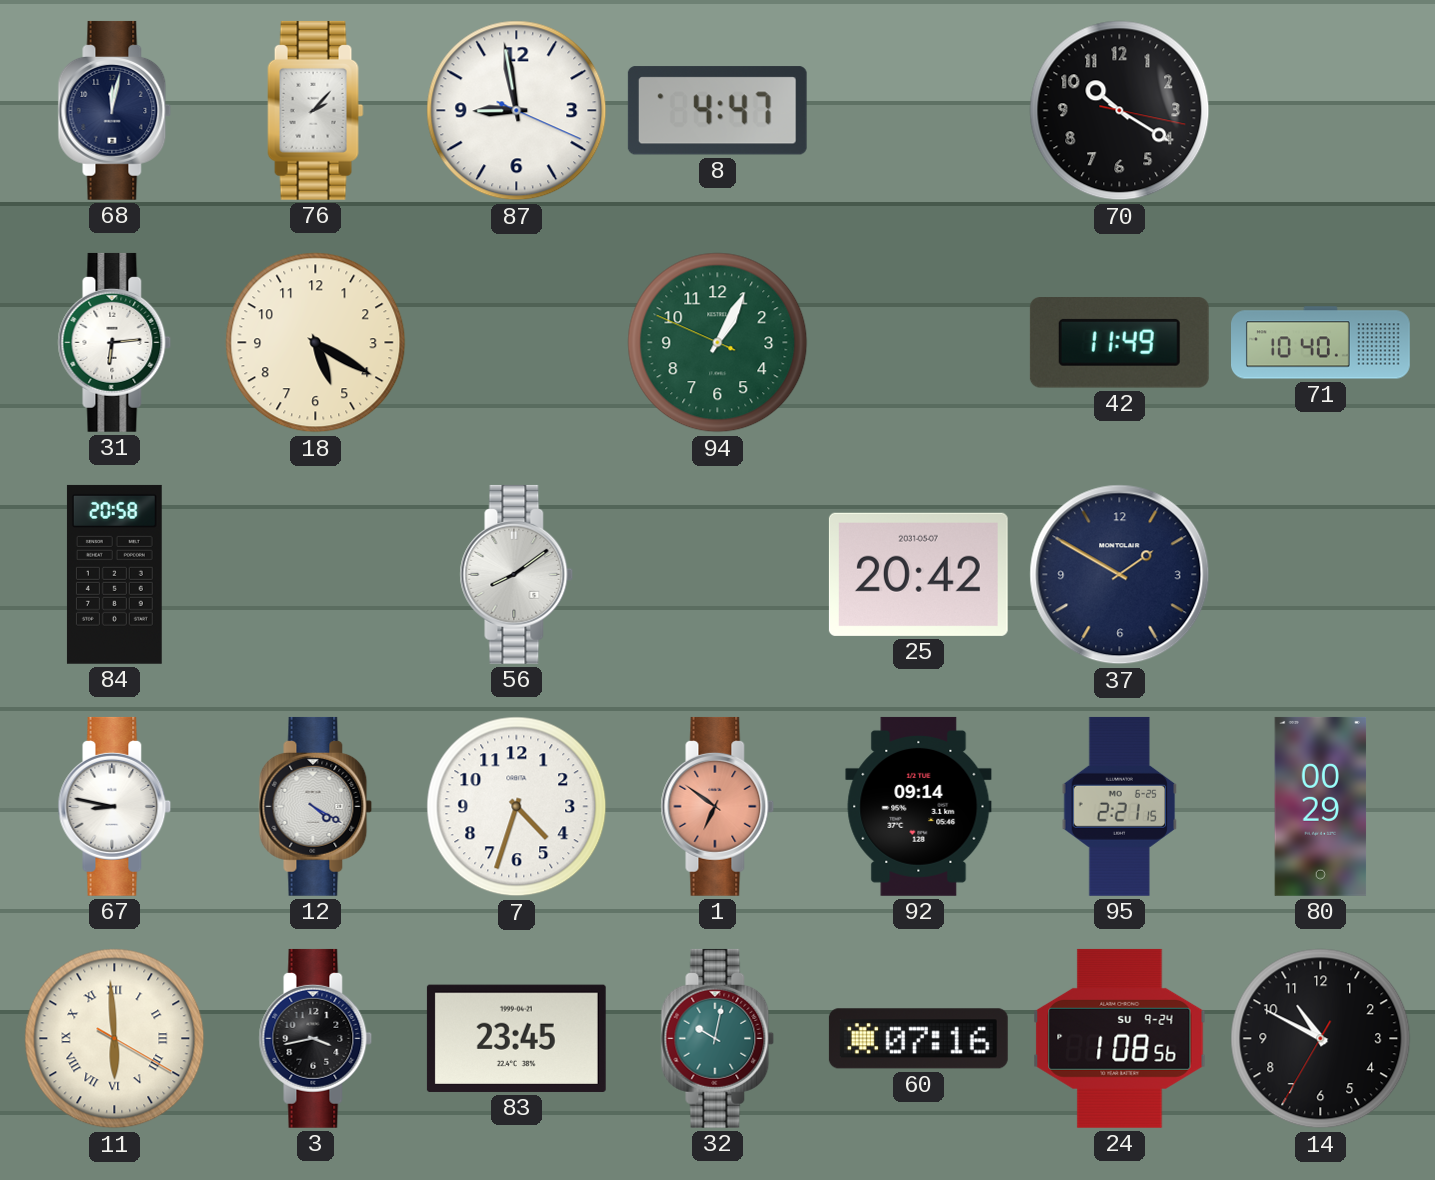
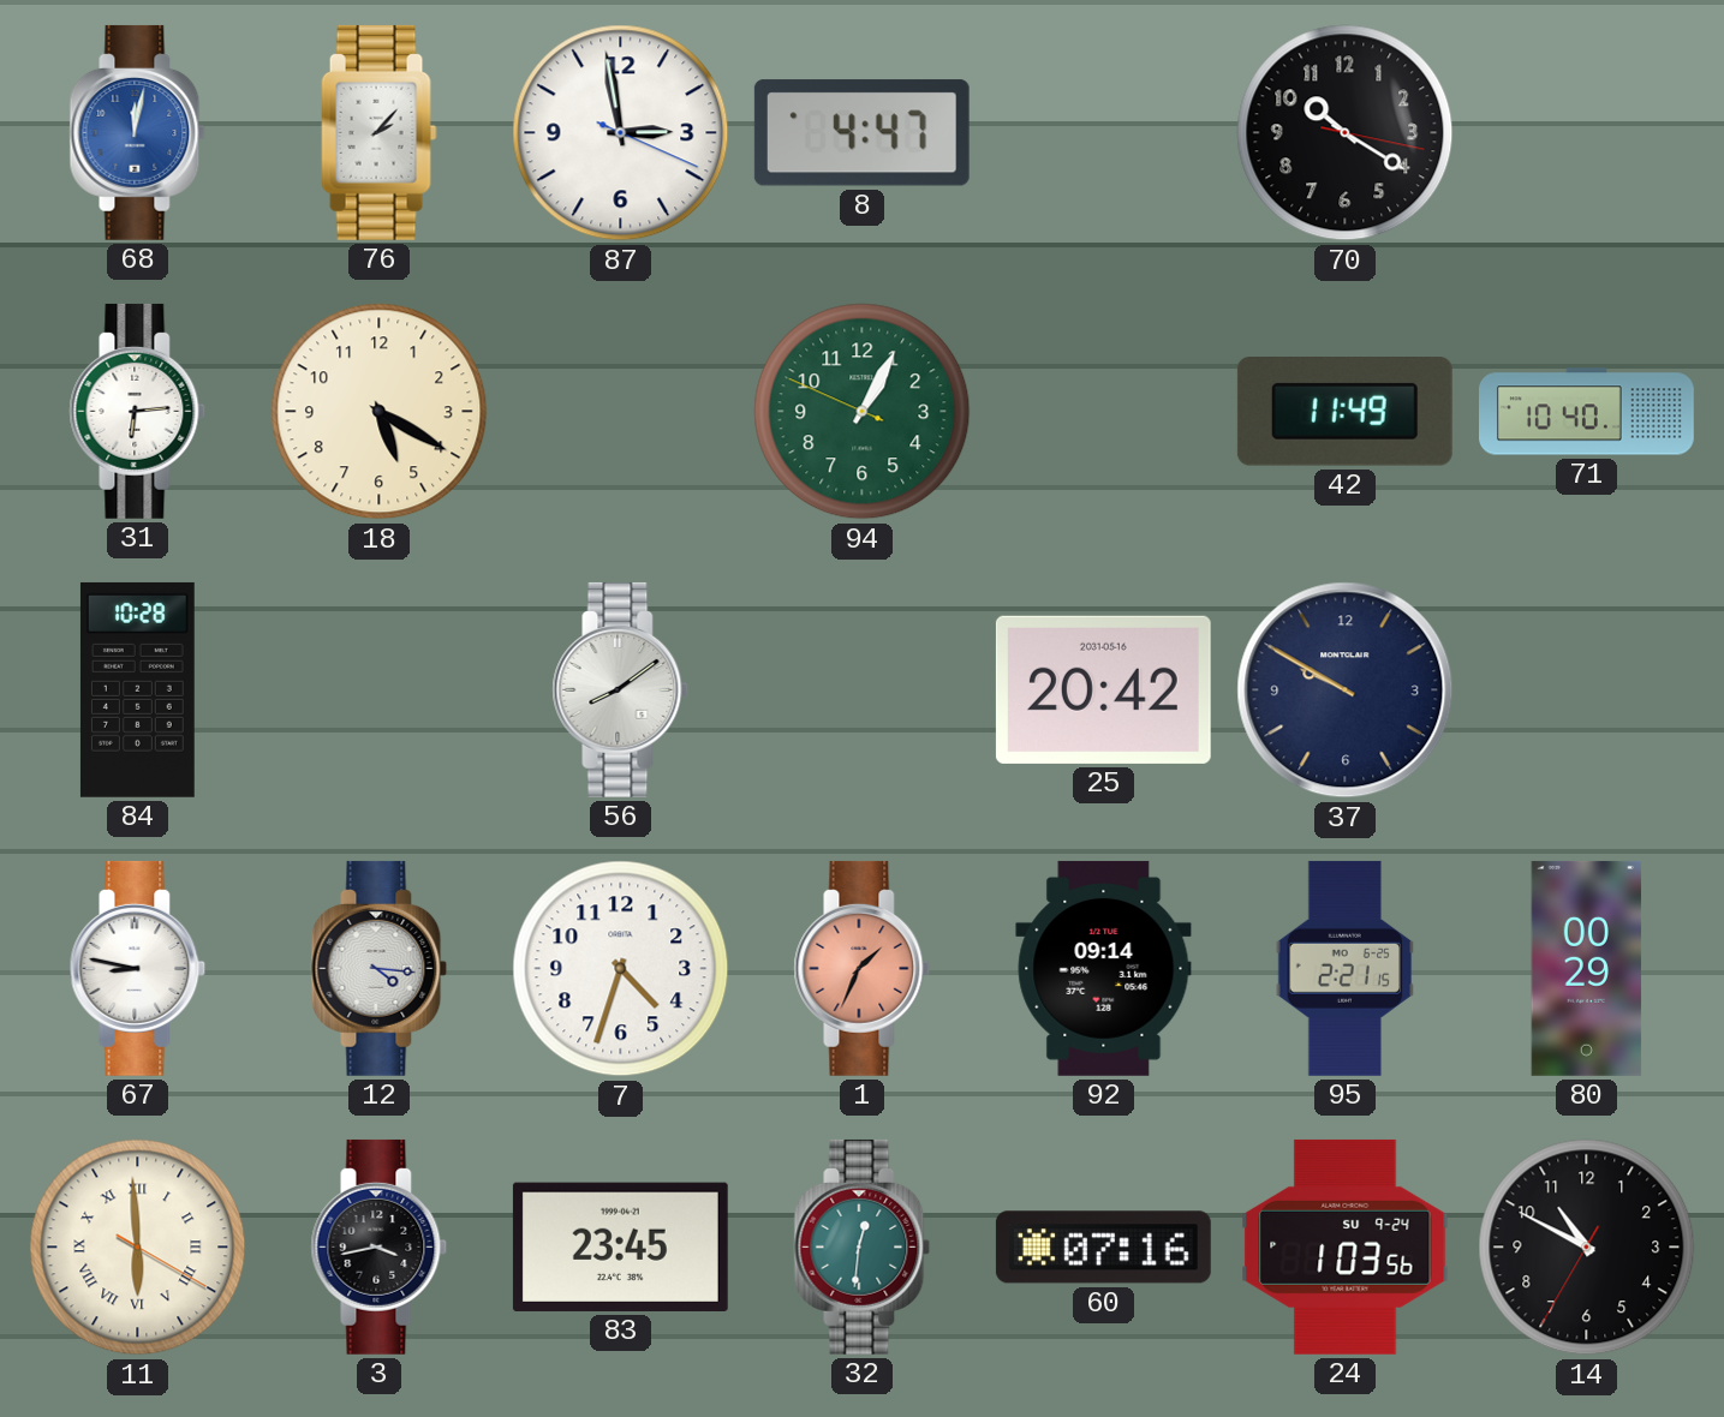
68 dial: navy -> blue (138, 132)
87: 8:58 -> 2:58 (621, 133)
84: 20:58 -> 10:28 (137, 689)
25 date: 2031-05-07 -> 2031-05-16 (1103, 689)
37: 1:50 -> 9:50 (1346, 690)
12: 4:20 -> 4:16 (380, 968)
1: 6:51 -> 1:34 (863, 968)
32: 10:02 -> 12:31 (863, 1246)
24: 1:08 -> 1:03 (1346, 1246)
